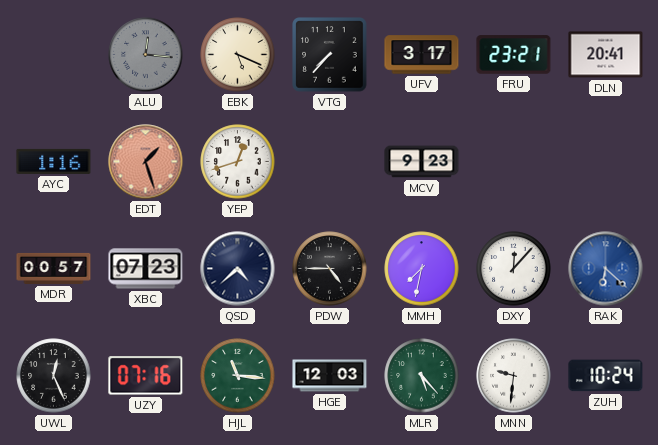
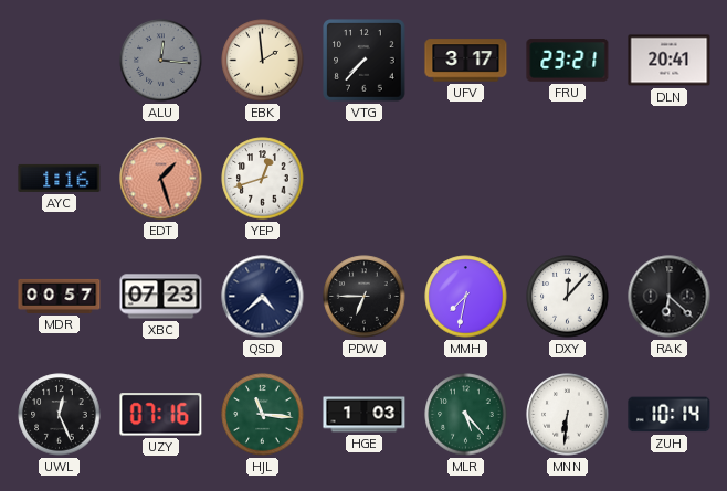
EBK: 5:19 -> 1:59 (263, 61)
MCV: 9:23 -> none (422, 162)
PDW: 4:45 -> 6:45 (365, 297)
RAK dial: blue -> black (670, 297)
HGE: 12:03 -> 1:03 (365, 415)
MNN: 9:31 -> 6:31 (568, 415)
ZUH: 10:24 -> 10:14 (670, 415)
